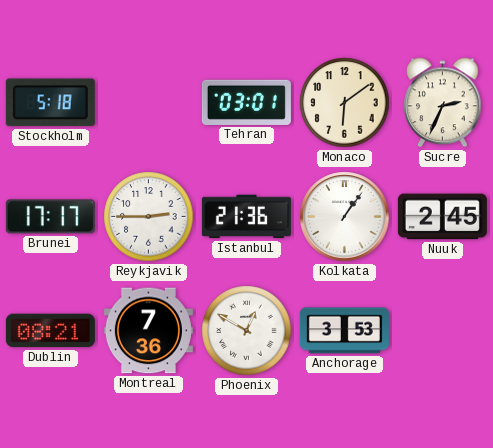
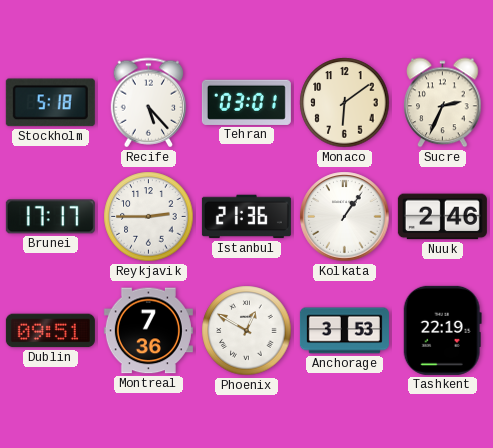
Recife: none -> 5:23 (148, 103)
Nuuk: 2:45 -> 2:46 (442, 217)
Dublin: 08:21 -> 09:51 (50, 331)
Tashkent: none -> 22:19 (442, 330)
